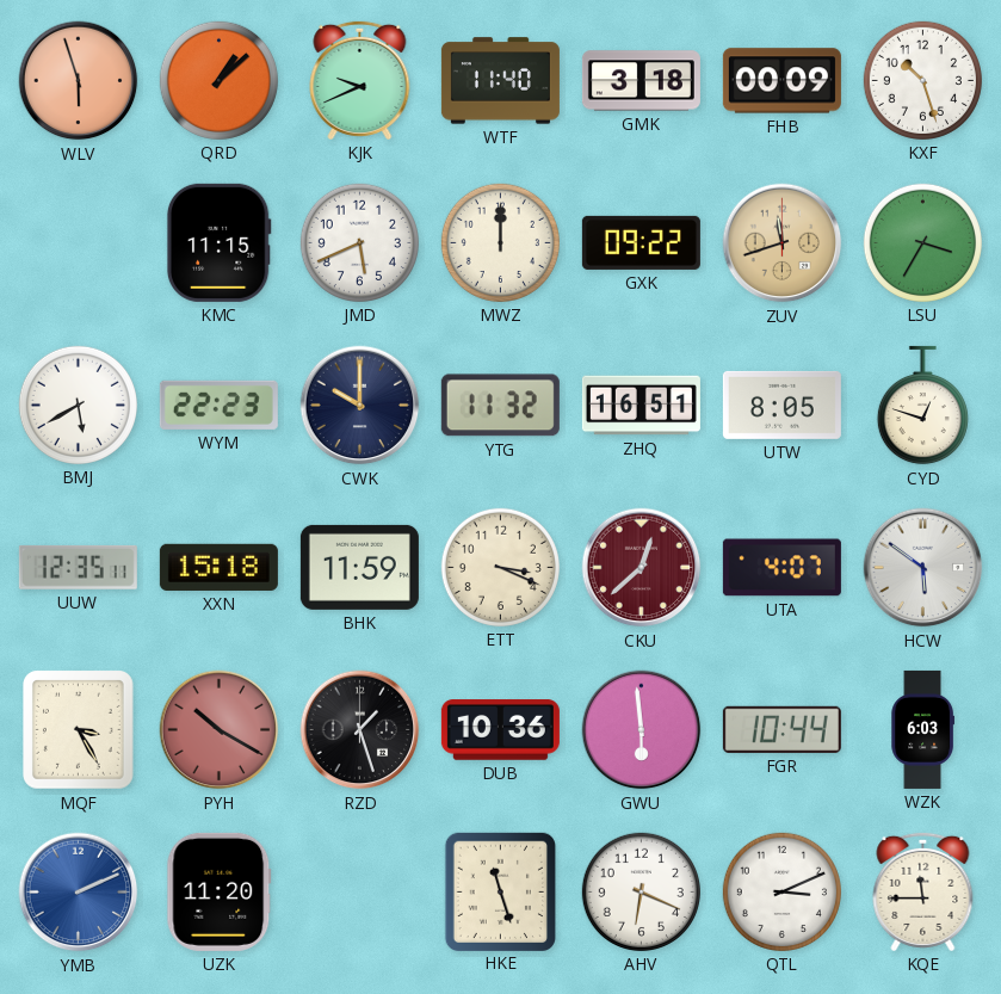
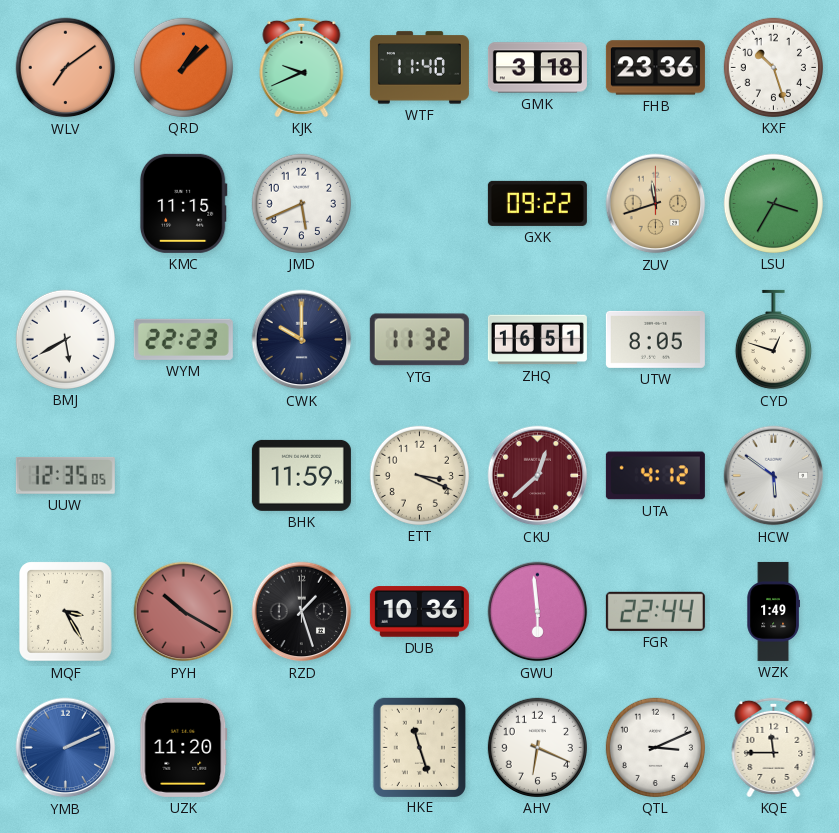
WLV: 5:57 -> 7:09 (66, 68)
FHB: 00:09 -> 23:36 (655, 68)
MWZ: 12:00 -> none (500, 242)
UUW: 12:35:11 -> 12:35:05 (65, 475)
XXN: 15:18 -> none (218, 567)
UTA: 4:07 -> 4:12 (655, 476)
FGR: 10:44 -> 22:44 (655, 611)
WZK: 6:03 -> 1:49 (773, 611)
